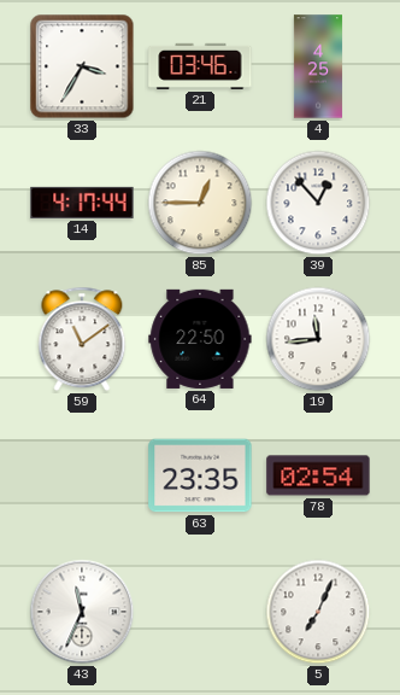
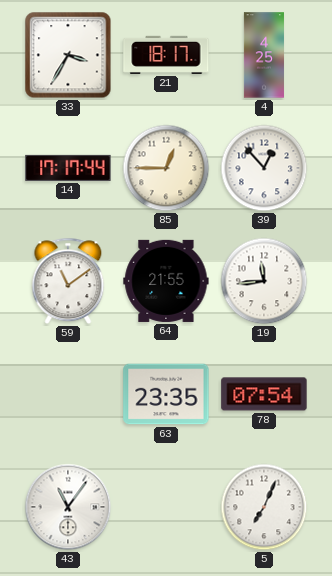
21: 03:46 -> 18:17 (166, 55)
14: 4:17 -> 17:17 (68, 168)
64: 22:50 -> 21:55 (166, 281)
78: 02:54 -> 07:54 (264, 394)
43: 11:34 -> 11:06 (68, 507)
